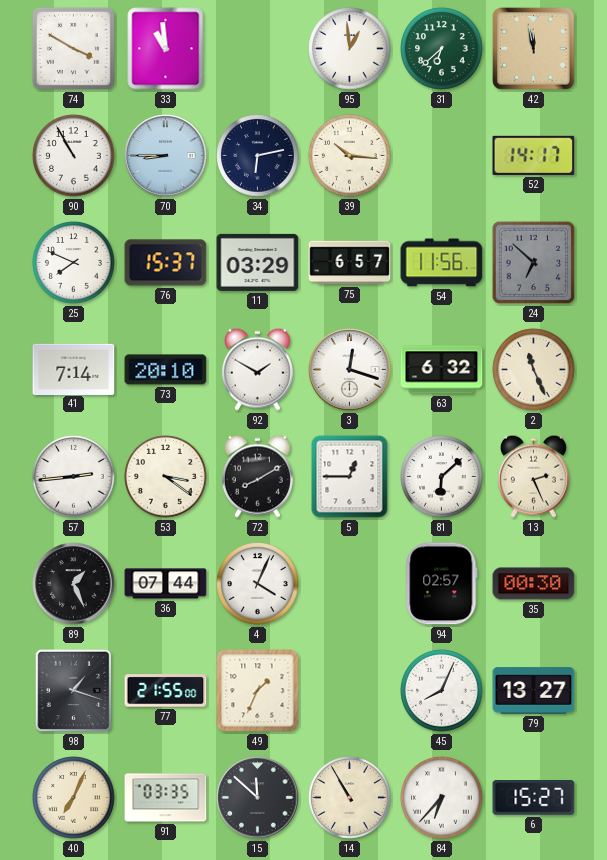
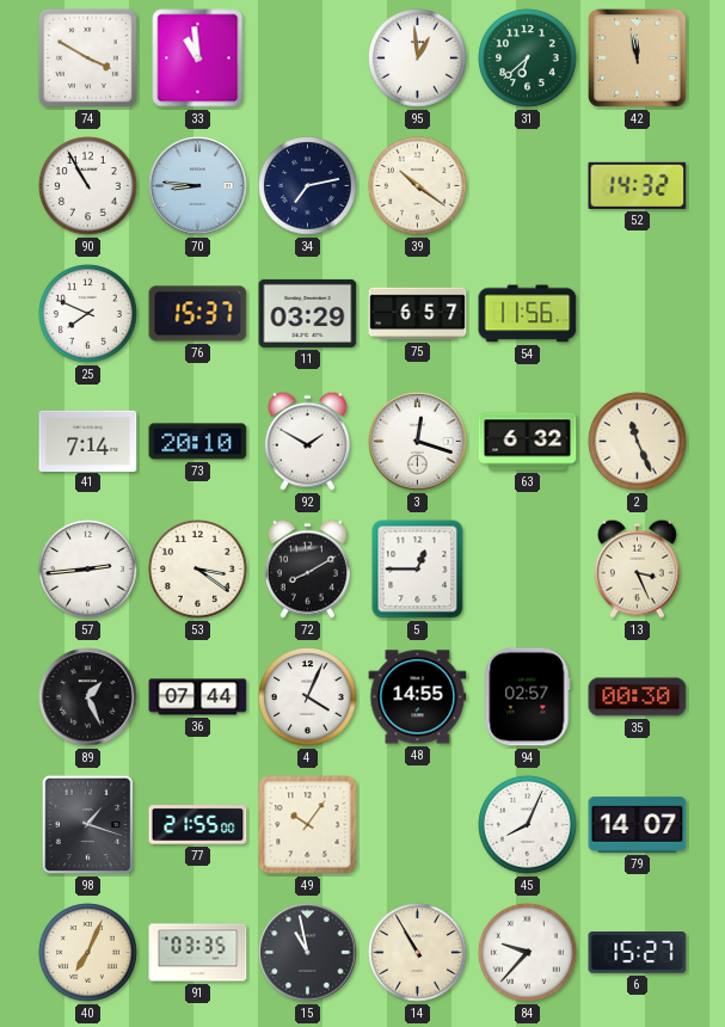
70: 8:45 -> 8:46 (198, 186)
34: 6:13 -> 7:13 (308, 186)
39: 10:16 -> 10:21 (418, 186)
52: 14:17 -> 14:32 (638, 185)
24: 6:52 -> none (534, 263)
81: 6:08 -> none (442, 477)
13: 2:26 -> 3:26 (637, 568)
48: none -> 14:55 (418, 697)
49: 1:34 -> 10:06 (308, 825)
79: 13:27 -> 14:07 (638, 825)
15: 11:52 -> 10:58 (308, 953)
84: 6:37 -> 9:37 (528, 953)
